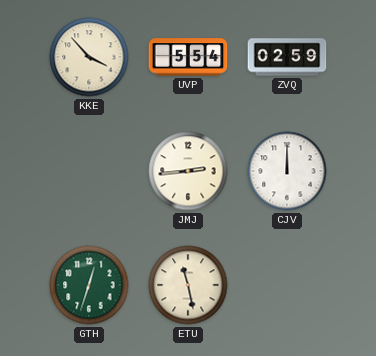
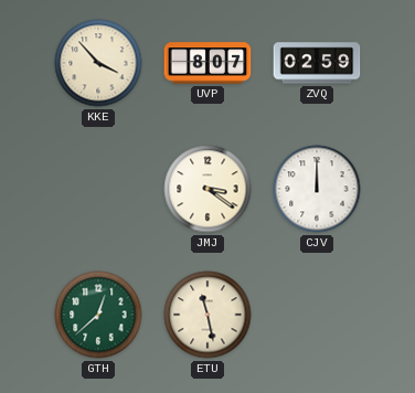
UVP: 5:54 -> 8:07 (208, 63)
JMJ: 2:44 -> 3:21 (208, 189)
GTH: 12:33 -> 12:38 (98, 315)
